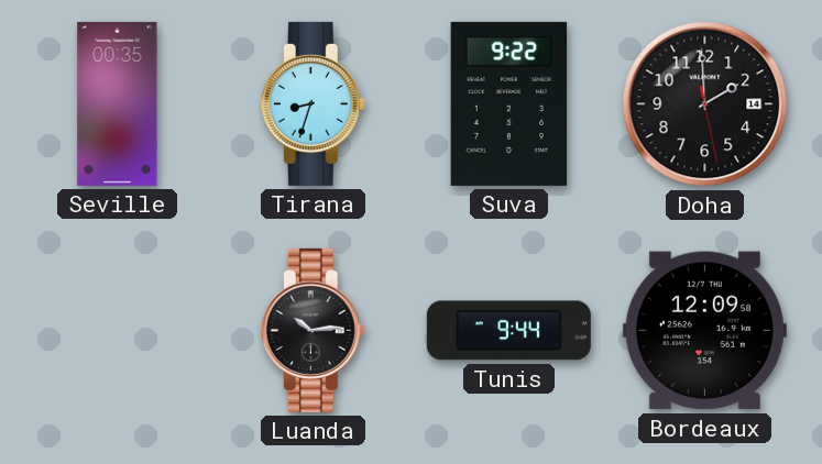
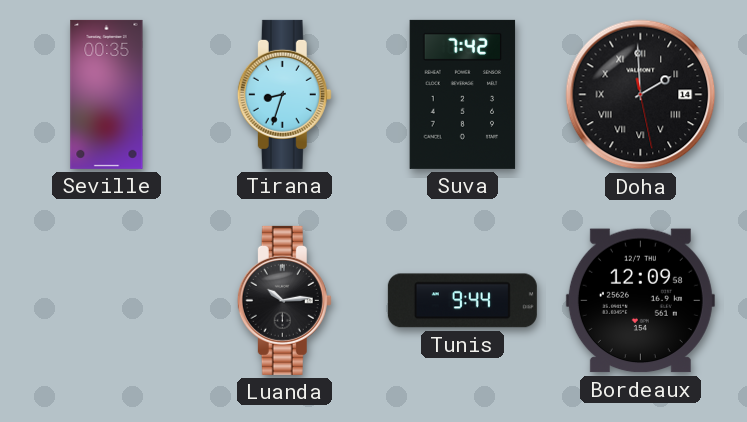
Suva: 9:22 -> 7:42 (463, 94)
Doha numerals: Arabic -> Roman (641, 95)
